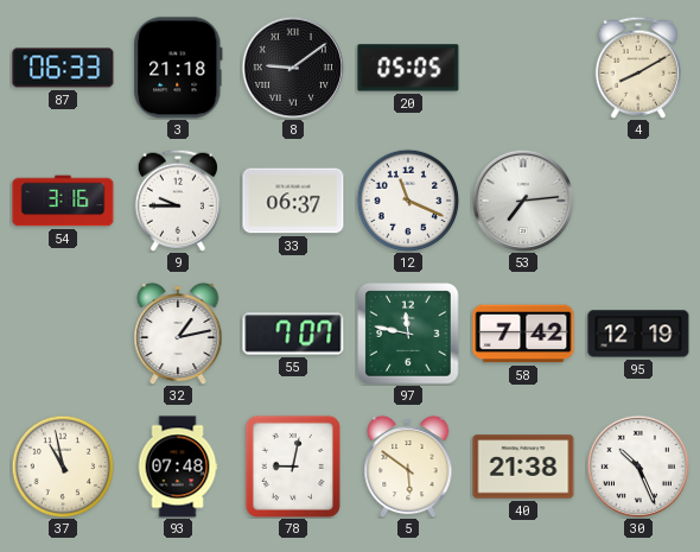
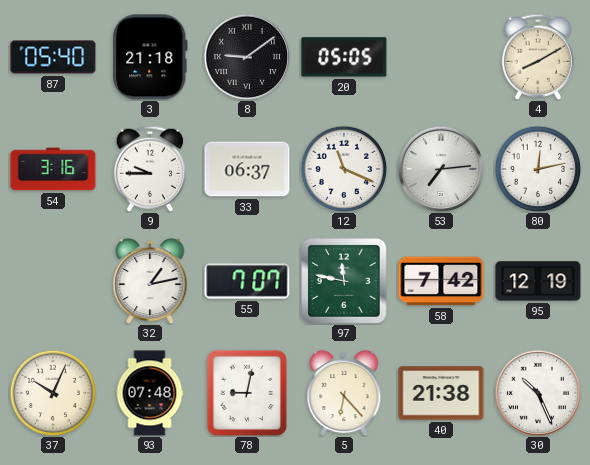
87: 06:33 -> 05:40 (53, 57)
80: none -> 12:13 (538, 169)
37: 10:58 -> 10:04 (53, 393)
5: 5:51 -> 6:23 (344, 393)
